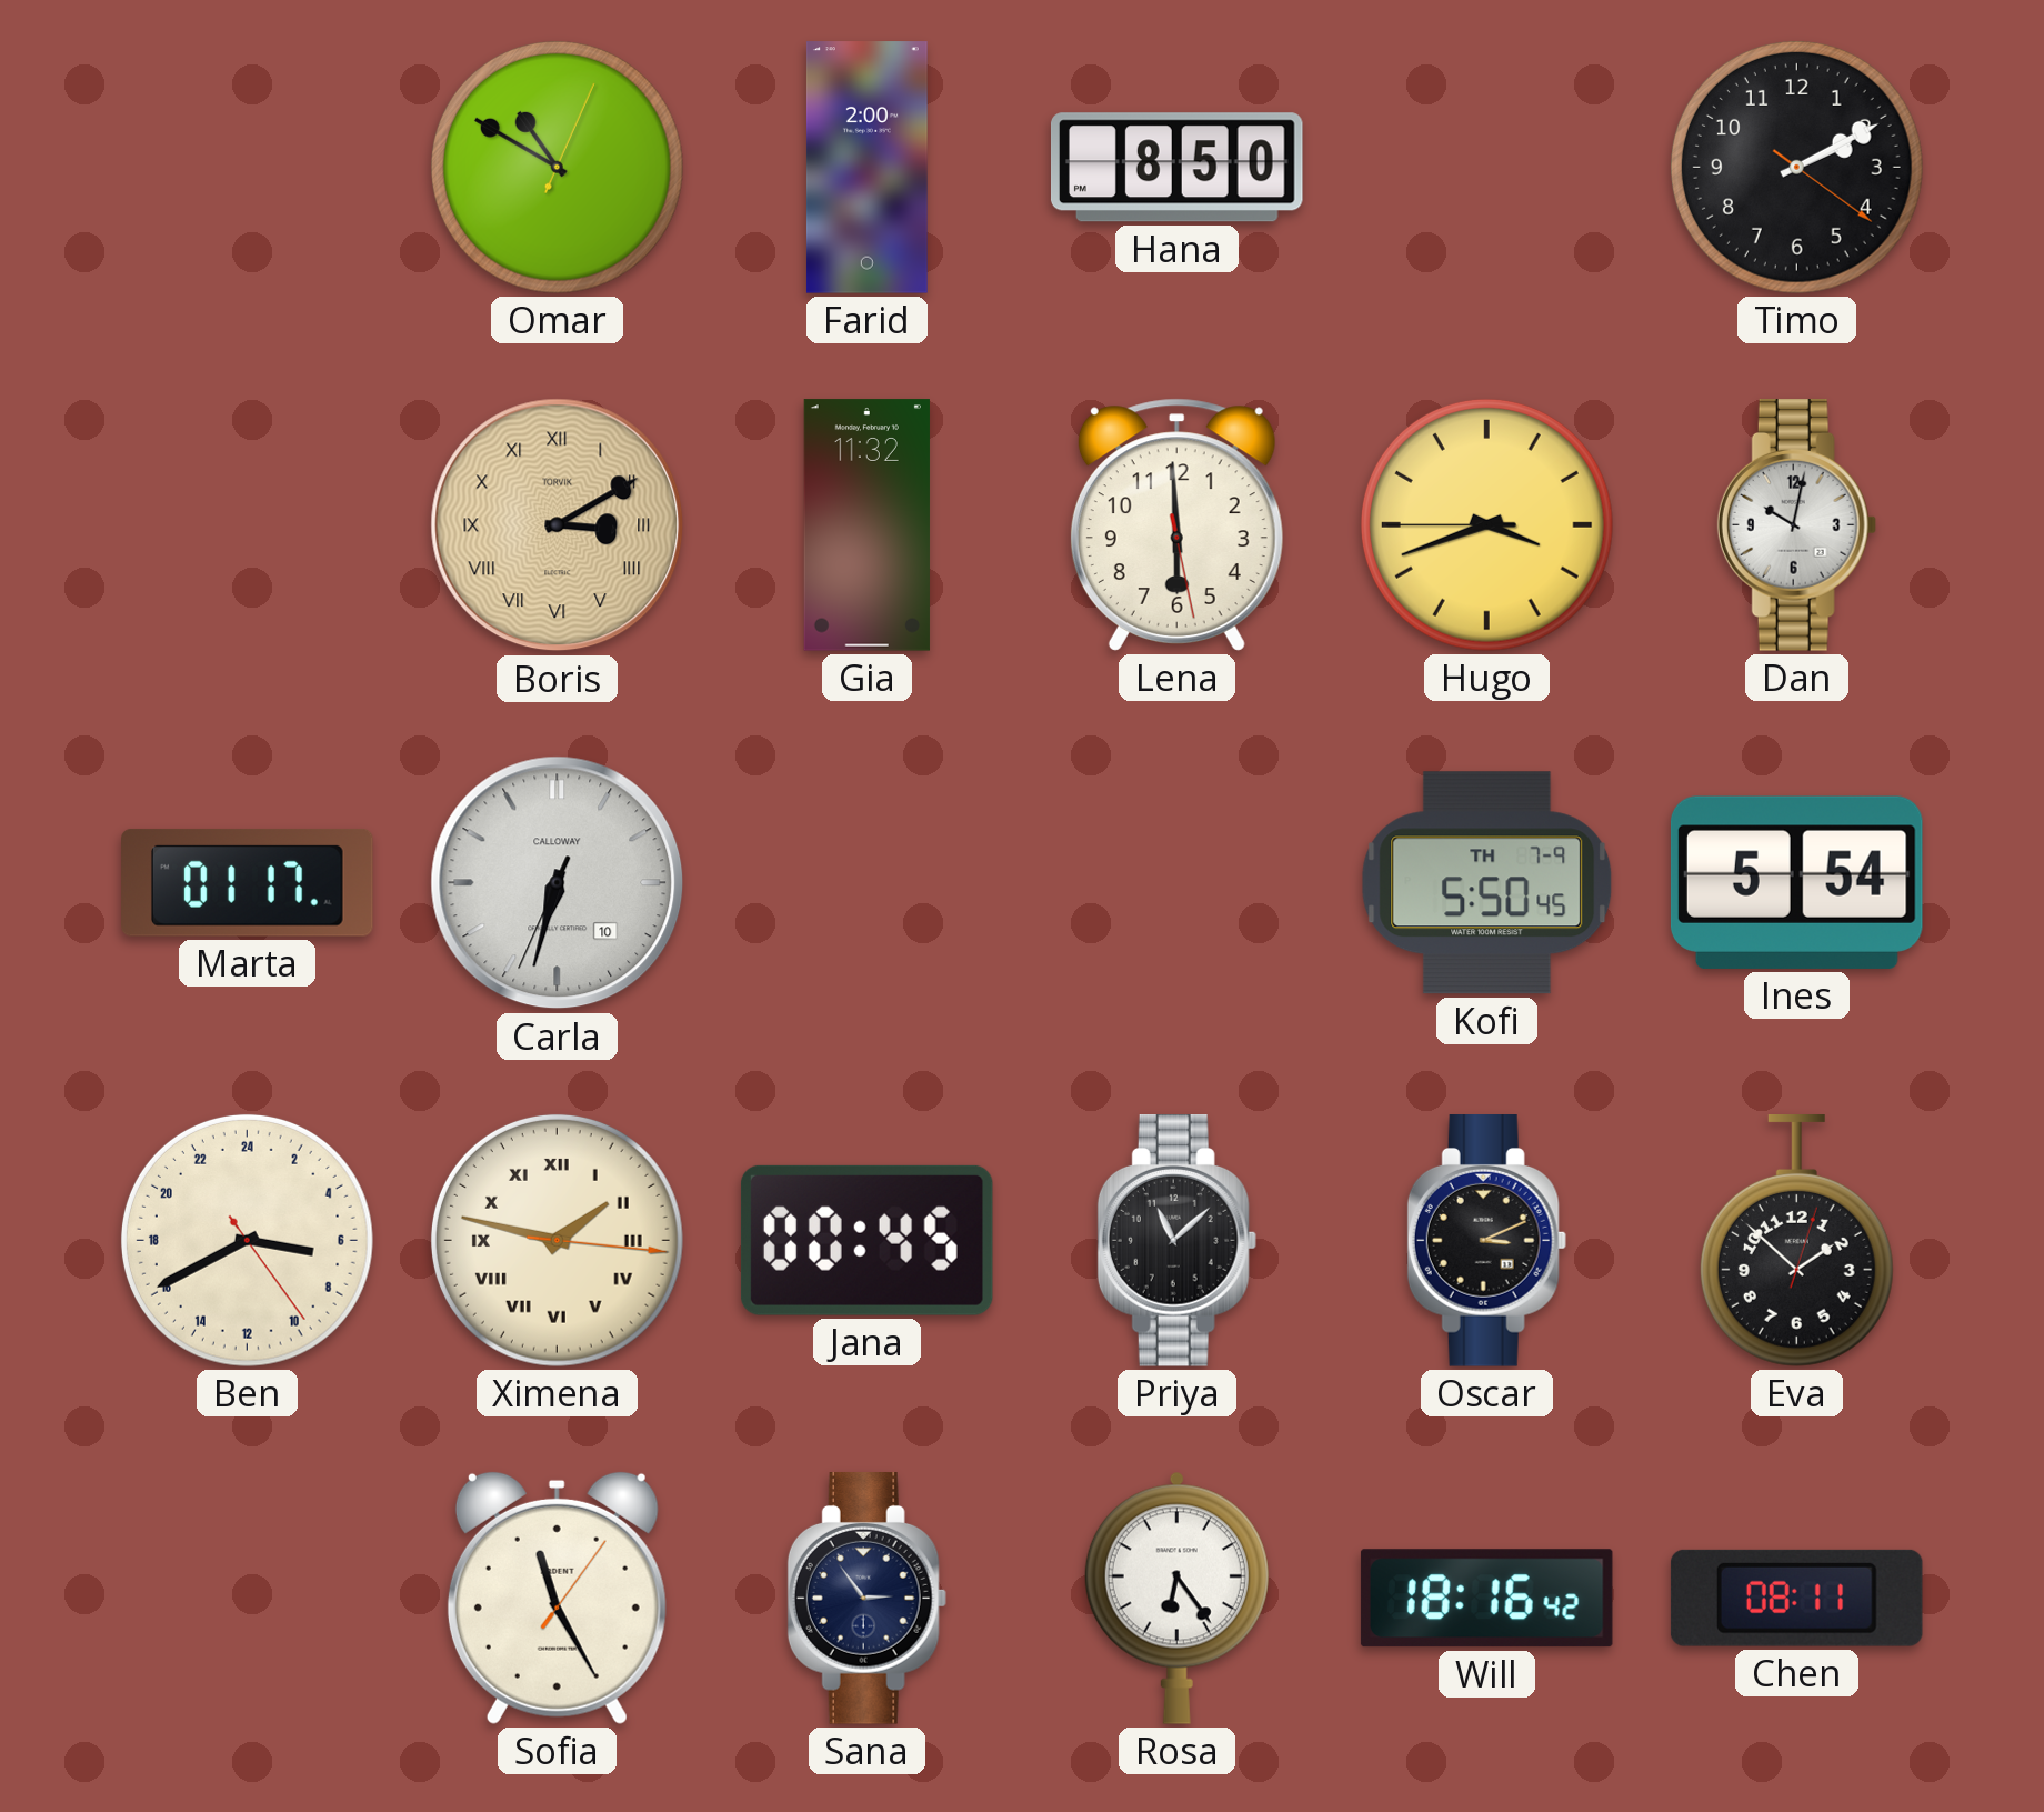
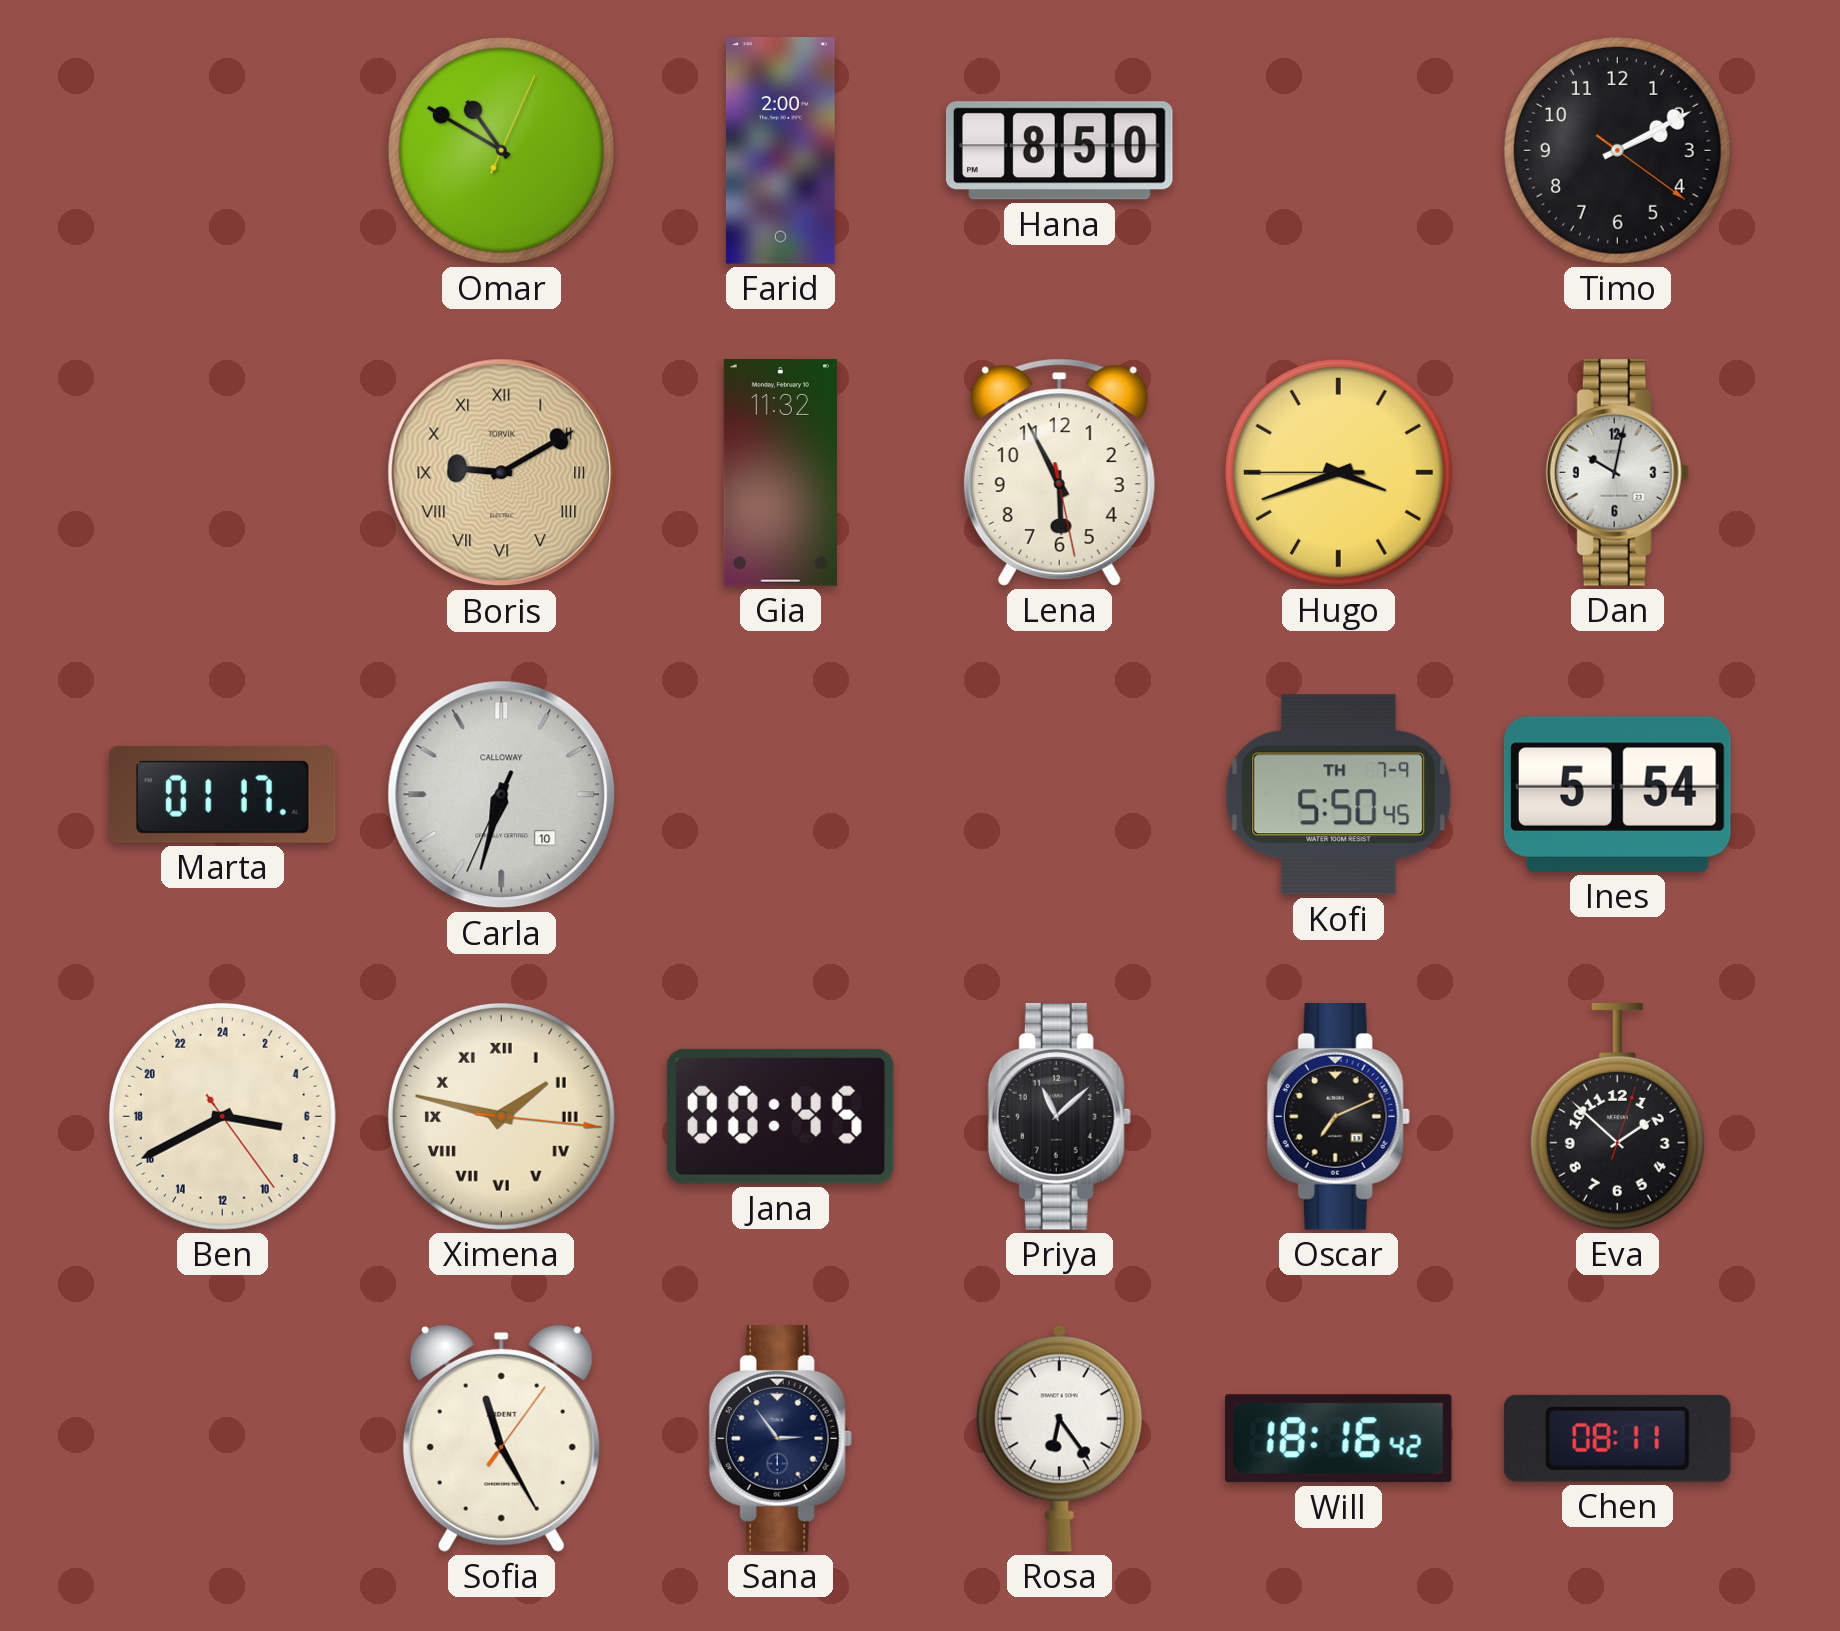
Boris: 3:10 -> 9:10 (502, 473)
Lena: 5:59 -> 5:55 (1059, 472)
Oscar: 3:11 -> 7:11 (1338, 1117)
